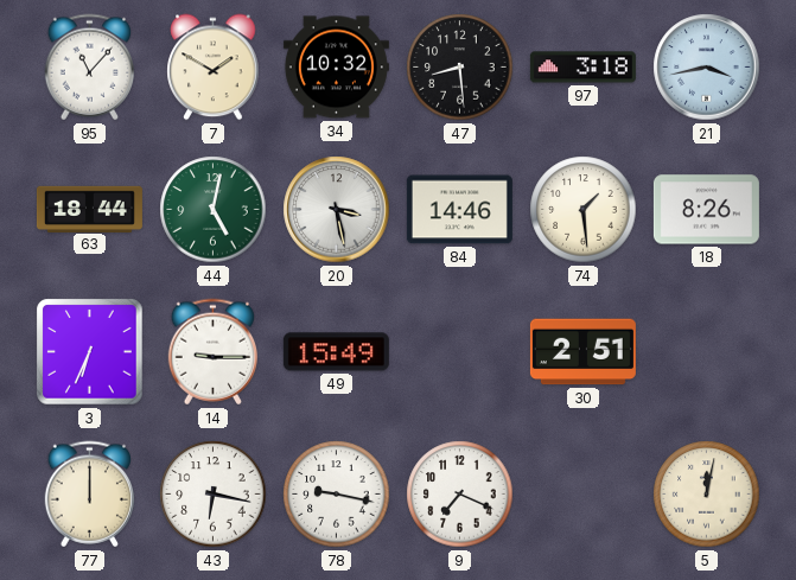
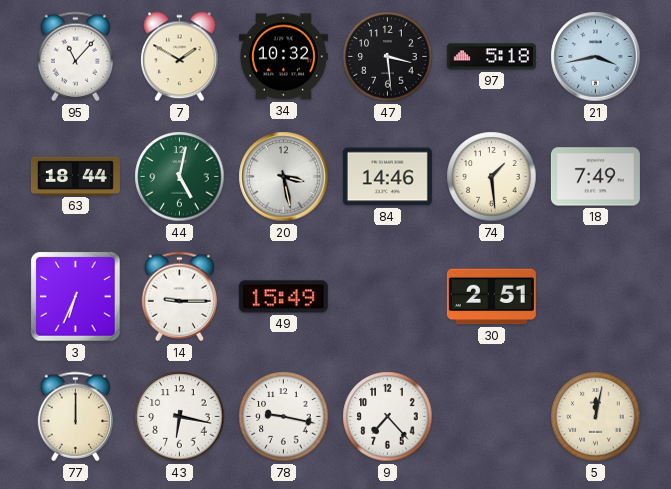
47: 8:29 -> 3:29 (388, 57)
97: 3:18 -> 5:18 (491, 57)
18: 8:26 -> 7:49 (595, 177)
9: 7:19 -> 7:23 (388, 417)
